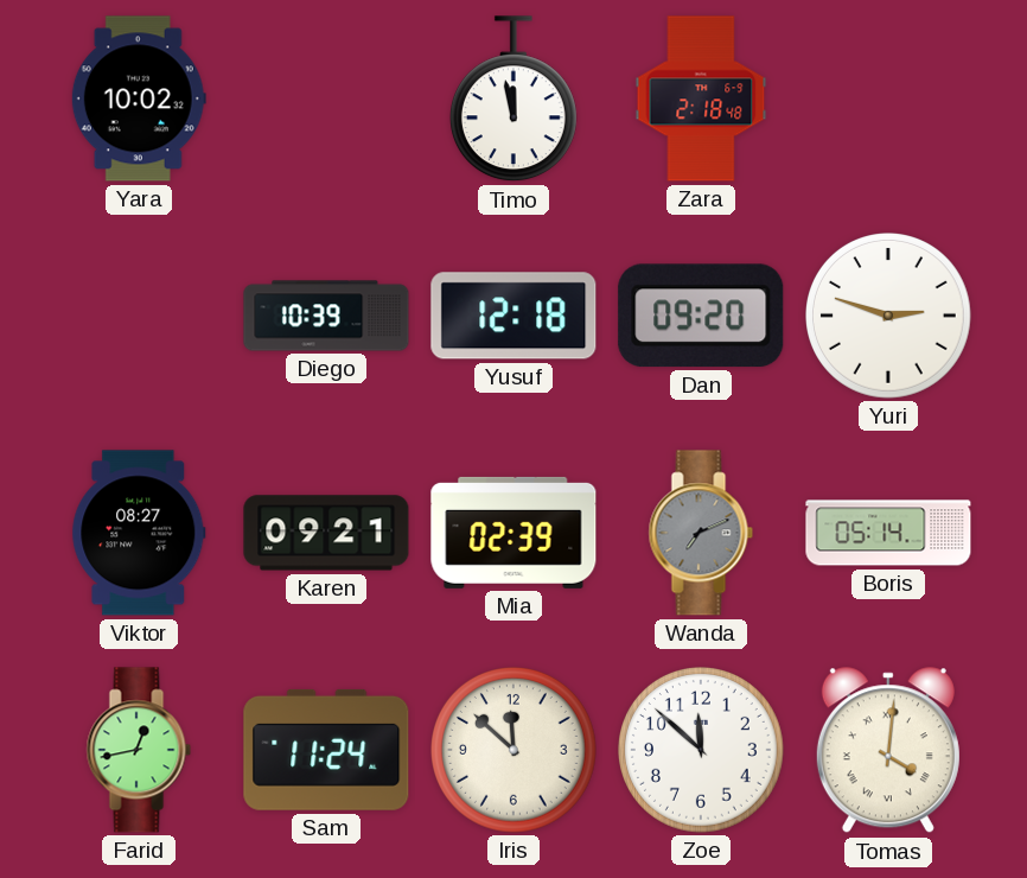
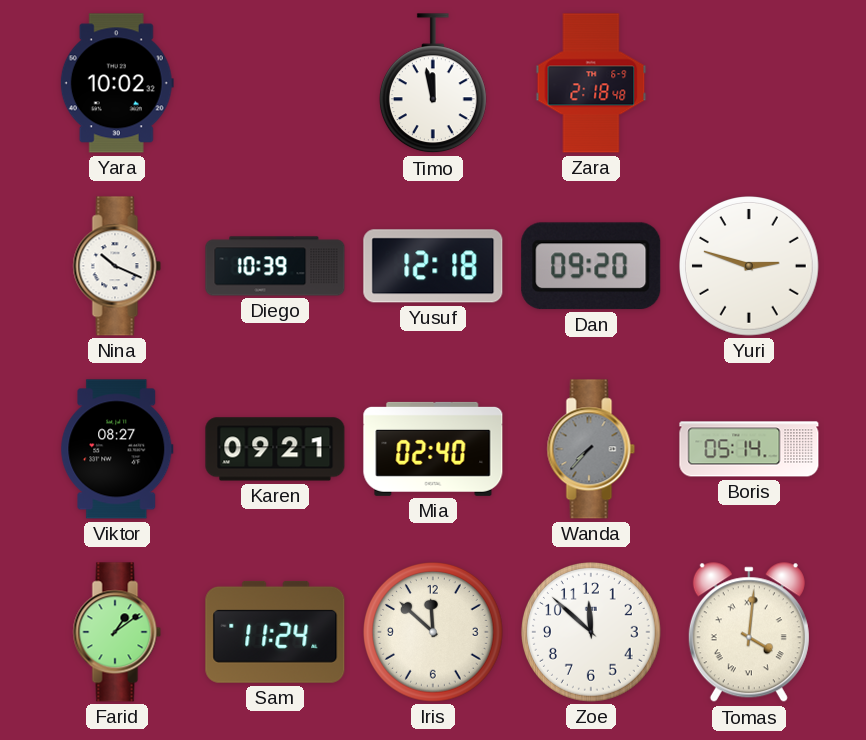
Nina: none -> 10:19 (117, 266)
Mia: 02:39 -> 02:40 (433, 449)
Wanda: 7:11 -> 7:37 (591, 449)
Farid: 12:43 -> 1:09 (117, 632)
